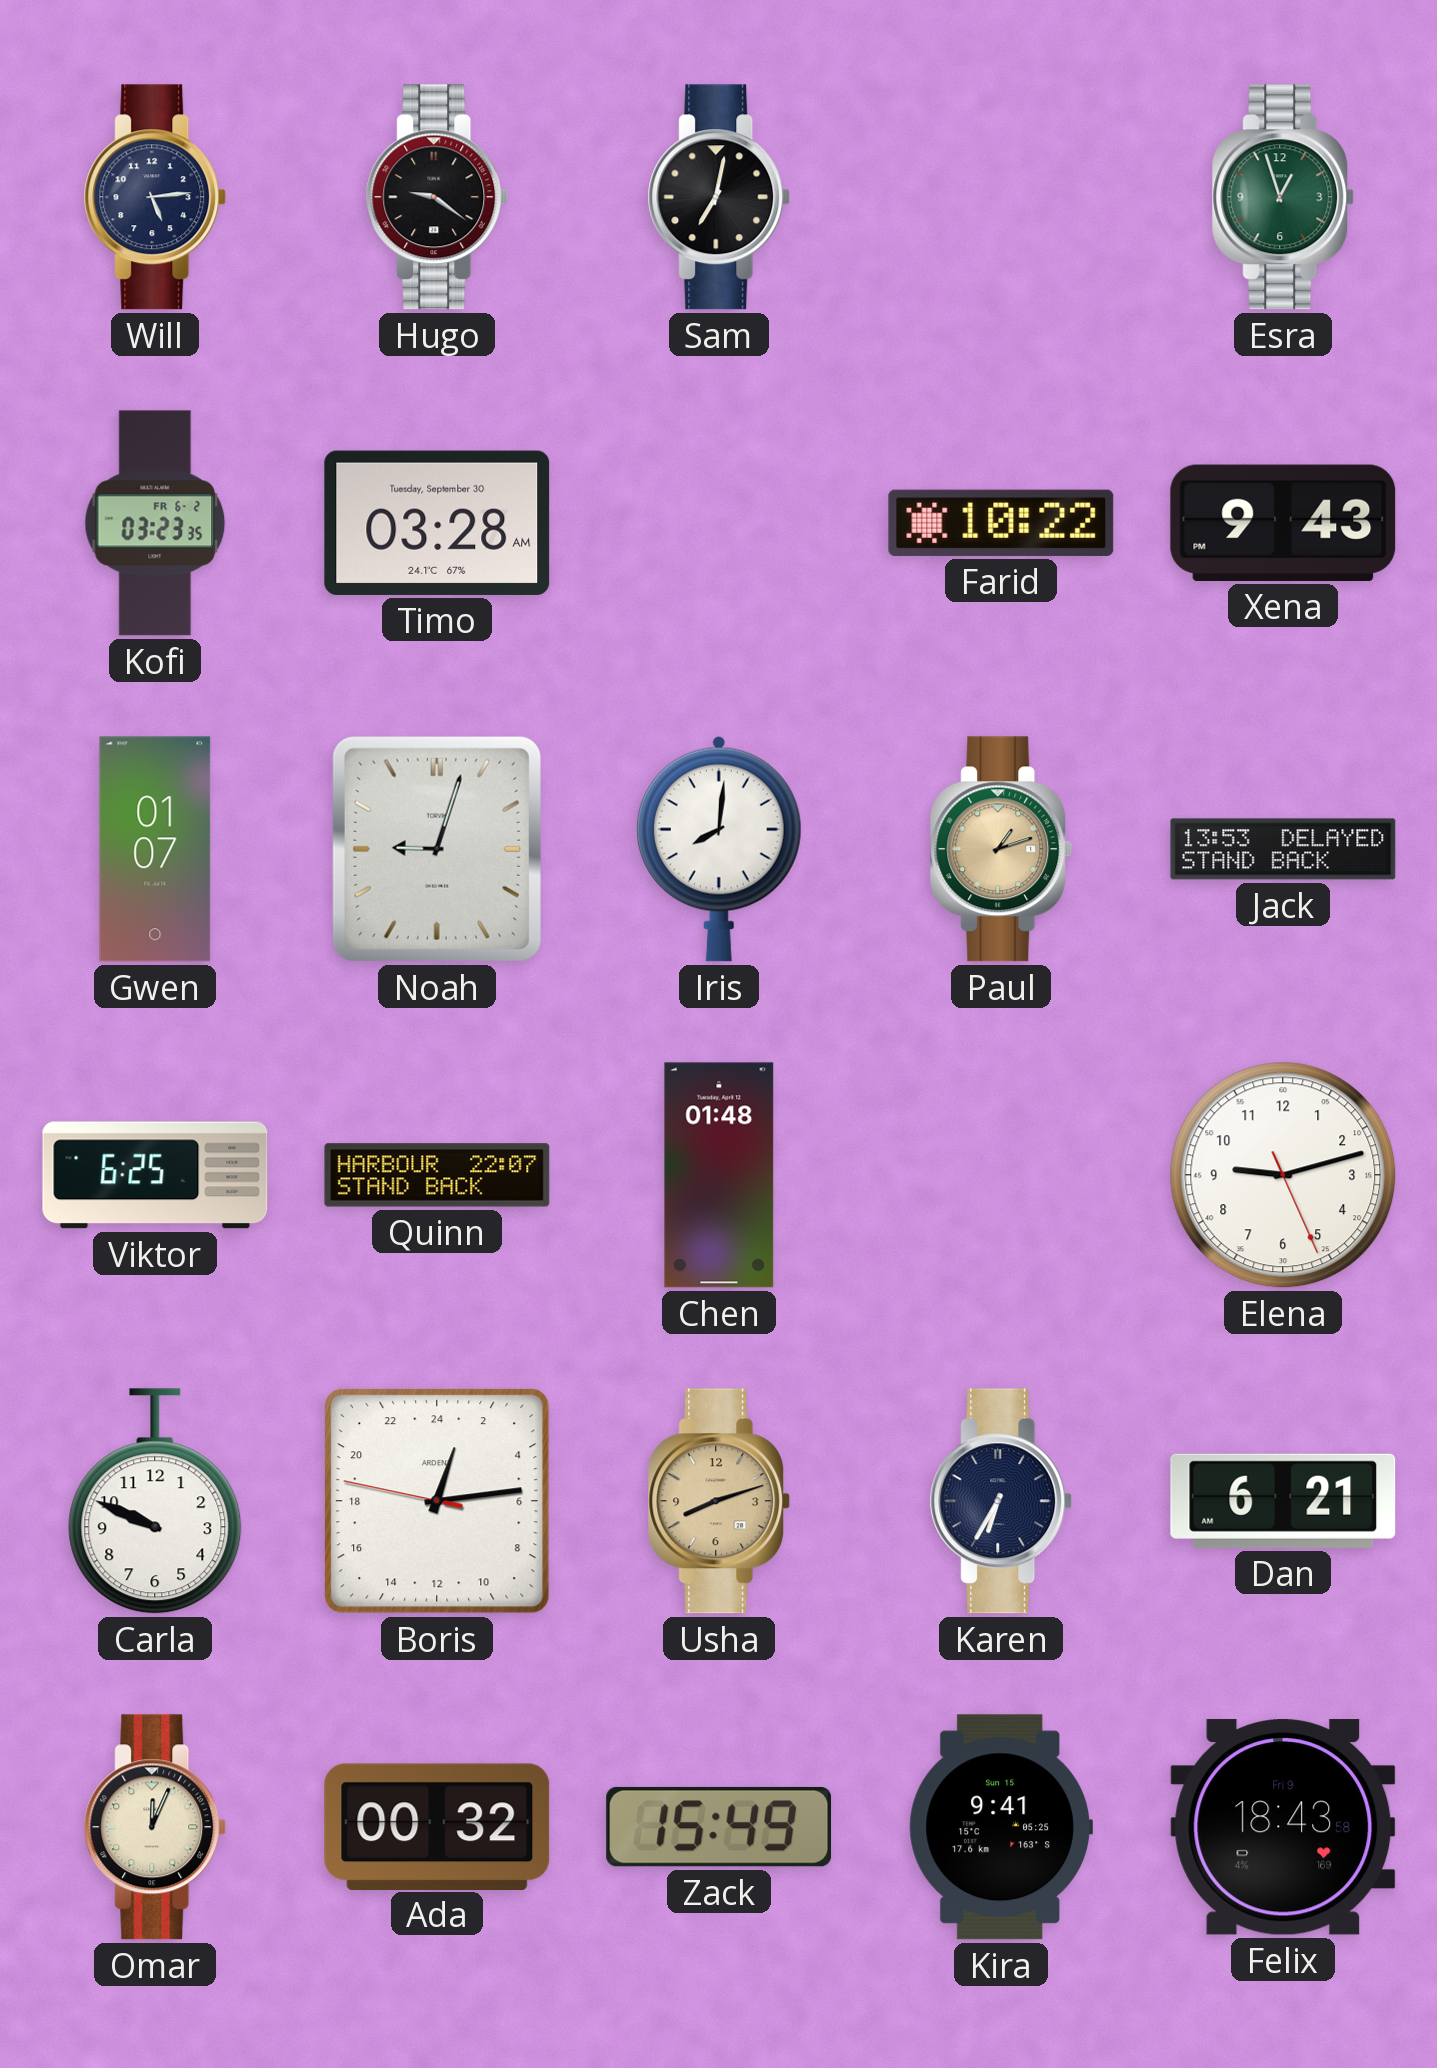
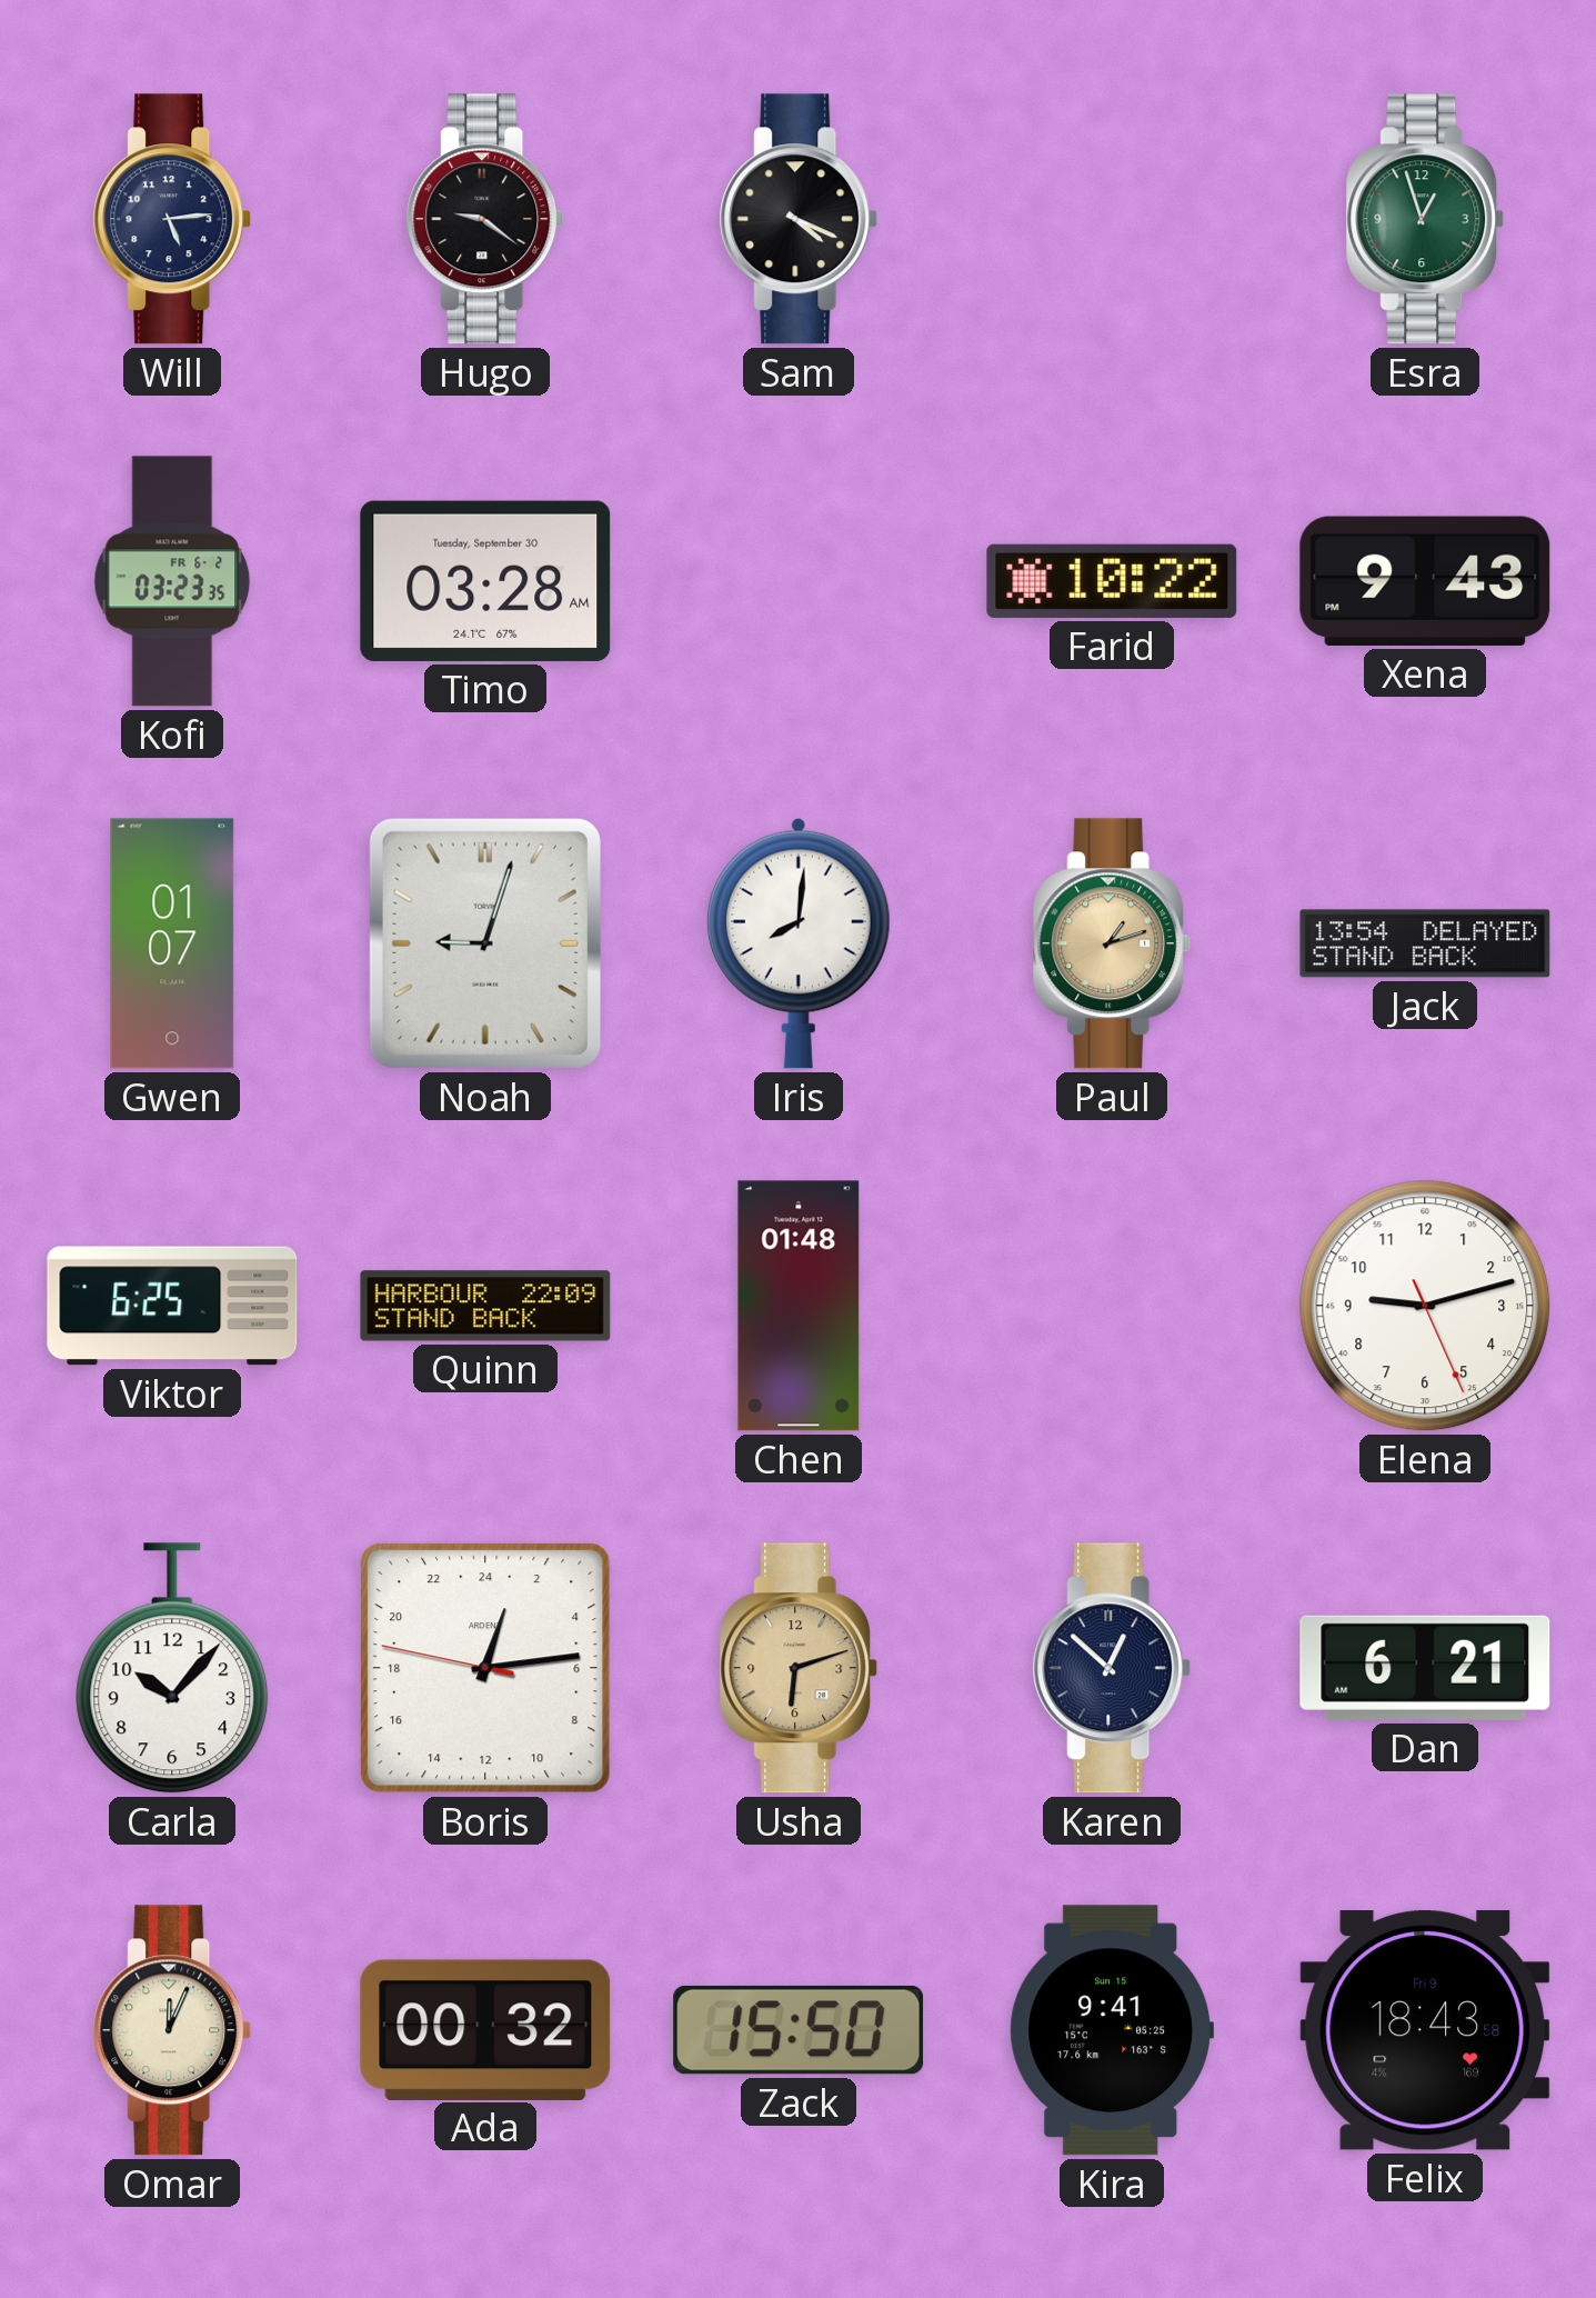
Sam: 7:02 -> 4:19 (799, 219)
Jack: 13:53 -> 13:54 (1425, 943)
Quinn: 22:07 -> 22:09 (485, 1306)
Carla: 9:49 -> 10:07 (172, 1668)
Usha: 8:12 -> 6:12 (799, 1668)
Karen: 6:35 -> 12:52 (1112, 1668)
Zack: 15:49 -> 15:50 (799, 2030)
